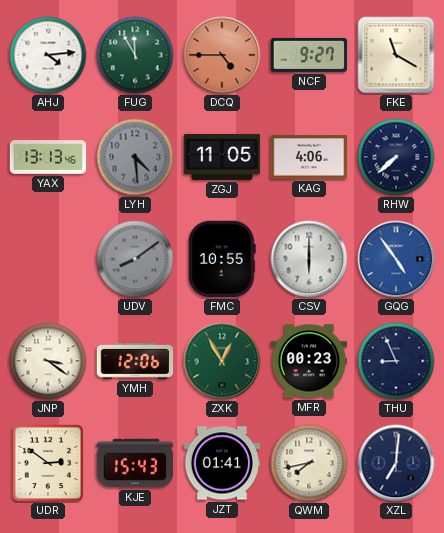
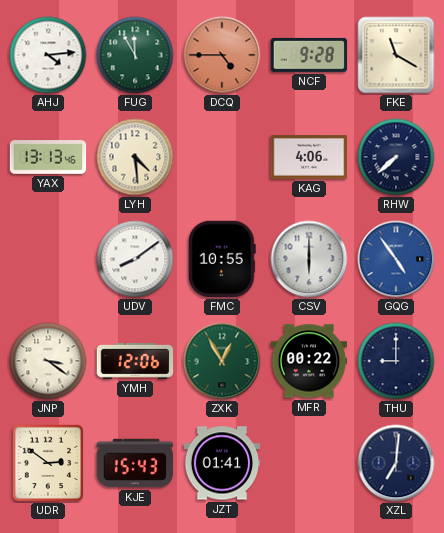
NCF: 9:27 -> 9:28 (309, 55)
LYH dial: grey -> cream (135, 157)
ZGJ: 11:05 -> none (222, 157)
UDV dial: grey -> white (135, 259)
MFR: 00:23 -> 00:22 (309, 361)
THU: 8:56 -> 9:00 (396, 361)
QWM: 7:43 -> none (309, 463)
